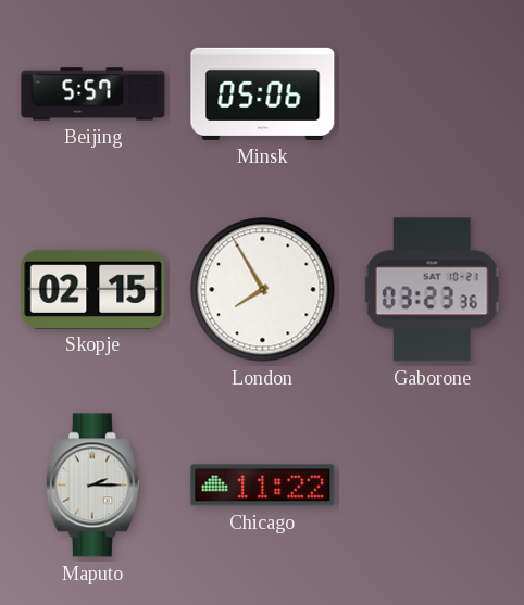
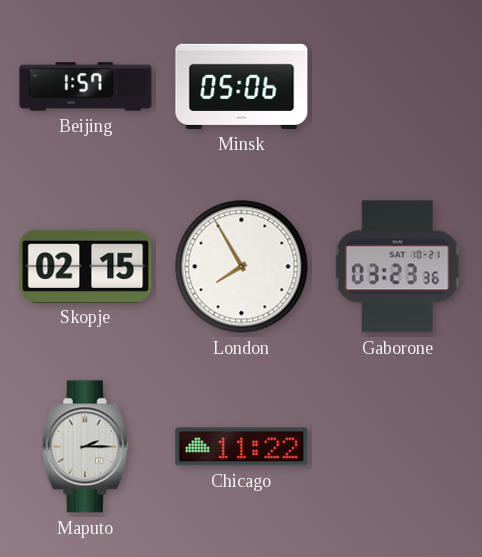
Beijing: 5:57 -> 1:57 (86, 87)
